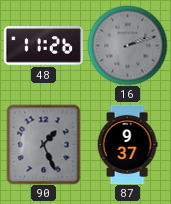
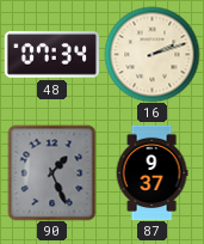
48: 11:26 -> 07:34 (51, 55)
16 dial: grey -> cream (152, 54)
